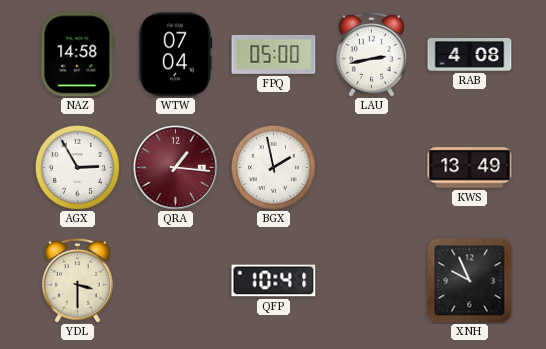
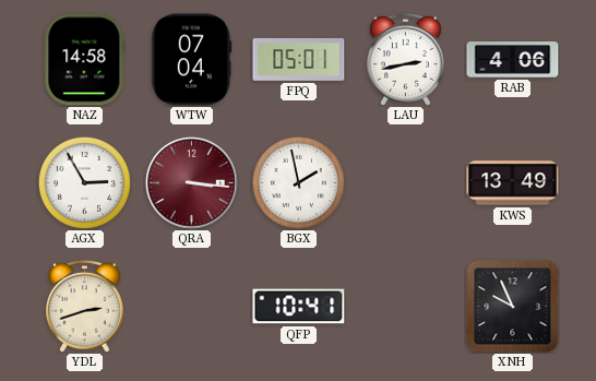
FPQ: 05:00 -> 05:01 (299, 59)
RAB: 4:08 -> 4:06 (513, 60)
QRA: 1:16 -> 3:16 (191, 182)
YDL: 3:30 -> 2:42 (85, 306)
